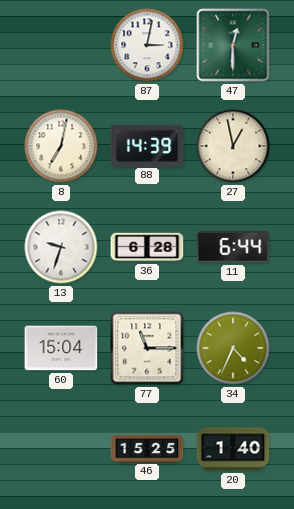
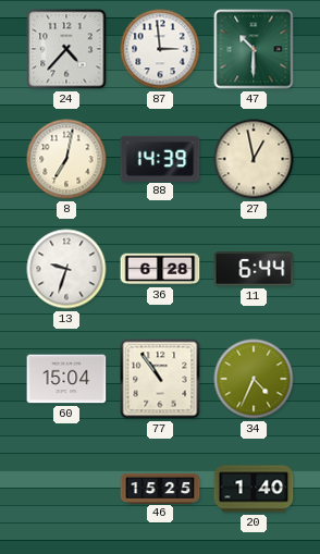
24: none -> 4:37 (66, 49)
87: 3:02 -> 2:59 (160, 49)
47: 12:30 -> 10:30 (254, 49)
77: 11:15 -> 10:54 (160, 379)
